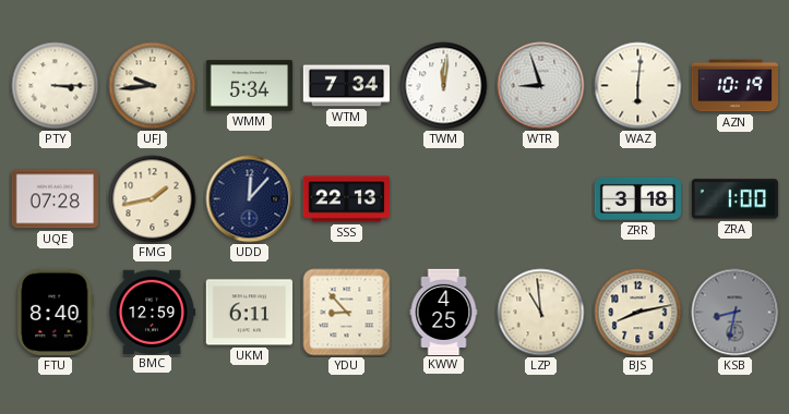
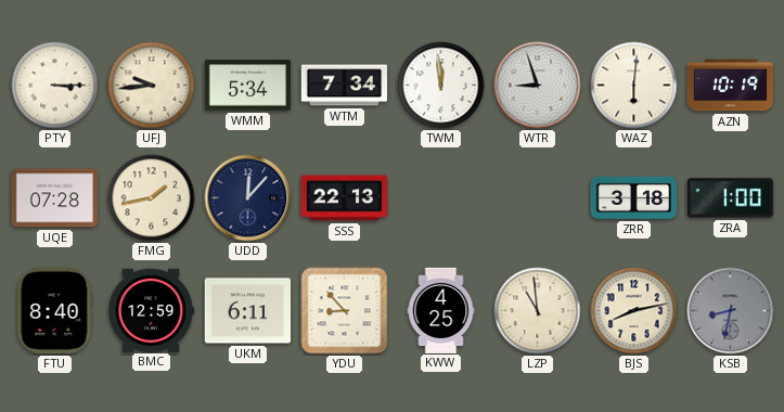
TWM: 12:01 -> 11:59 (441, 86)
